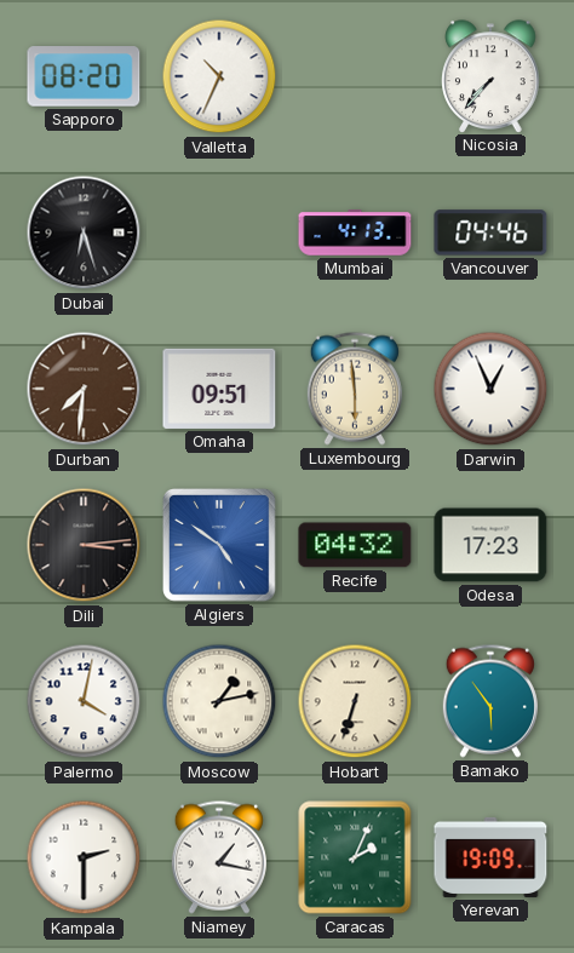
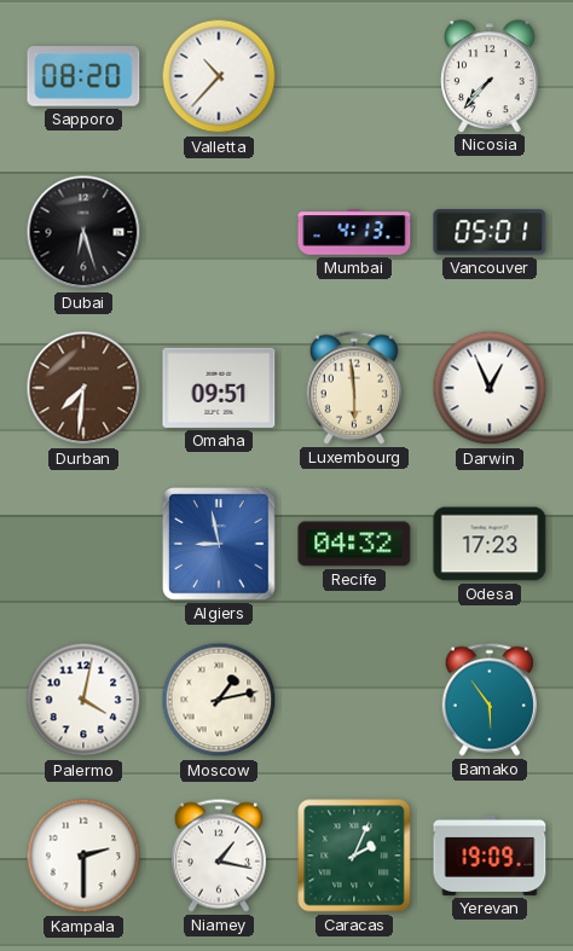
Valletta: 10:34 -> 10:37 (219, 76)
Vancouver: 04:46 -> 05:01 (490, 232)
Dili: 3:14 -> none (84, 545)
Algiers: 4:51 -> 8:58 (220, 545)
Hobart: 6:33 -> none (355, 701)
